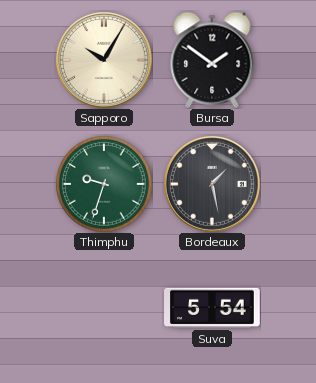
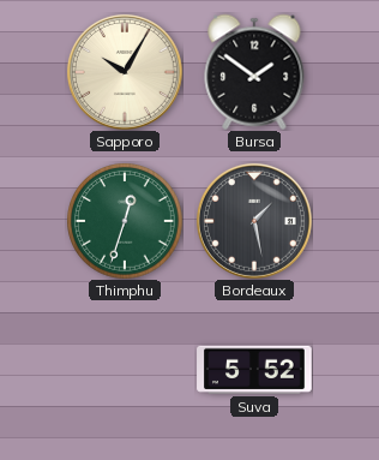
Thimphu: 9:33 -> 12:33 (125, 221)
Suva: 5:54 -> 5:52 (254, 370)
